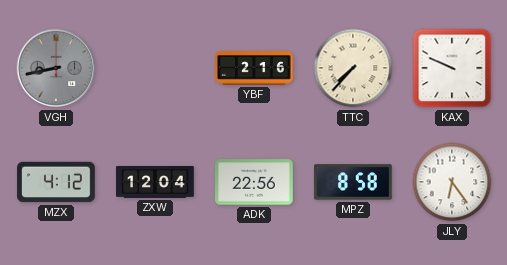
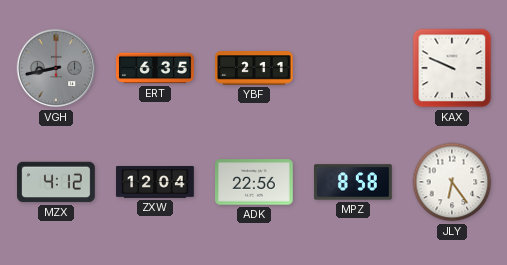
ERT: none -> 6:35 (155, 68)
YBF: 2:16 -> 2:11 (254, 68)
TTC: 7:37 -> none (353, 68)
